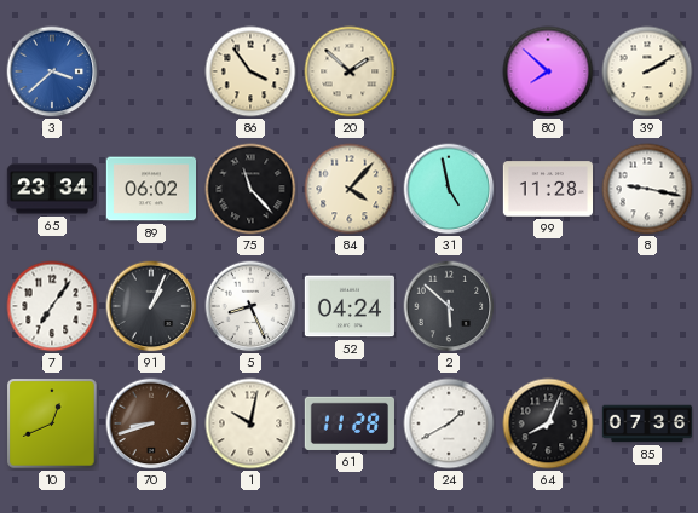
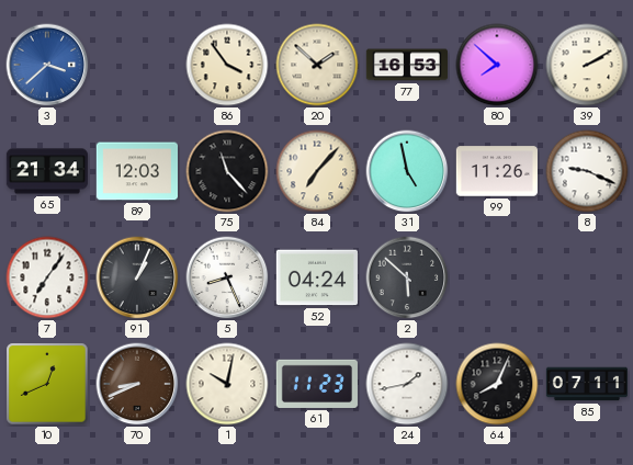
77: none -> 16:53 (406, 65)
65: 23:34 -> 21:34 (46, 171)
89: 06:02 -> 12:03 (136, 171)
84: 4:07 -> 7:07 (317, 171)
99: 11:28 -> 11:26 (496, 171)
8: 9:17 -> 9:19 (587, 171)
70: 8:42 -> 8:41 (137, 384)
61: 11:28 -> 11:23 (317, 384)
24: 1:40 -> 1:43 (407, 384)
85: 07:36 -> 07:11 (587, 384)
